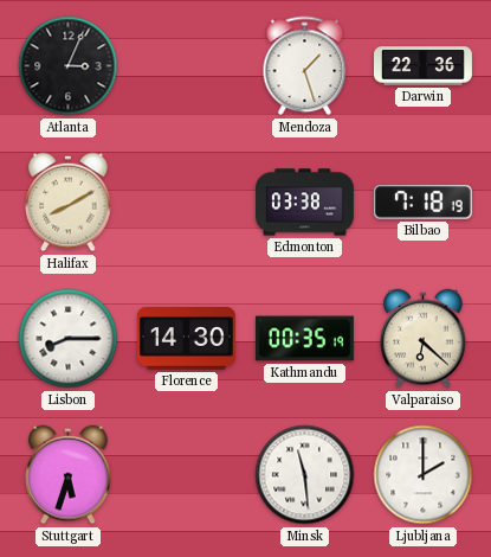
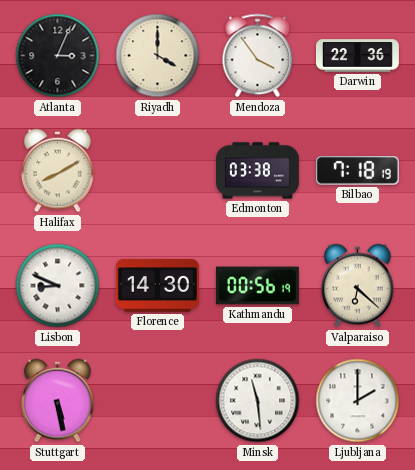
Riyadh: none -> 4:00 (158, 56)
Mendoza: 1:27 -> 3:54 (258, 56)
Lisbon: 8:15 -> 8:49 (58, 286)
Kathmandu: 00:35 -> 00:56 (257, 286)
Stuttgart: 5:33 -> 5:28 (58, 401)
